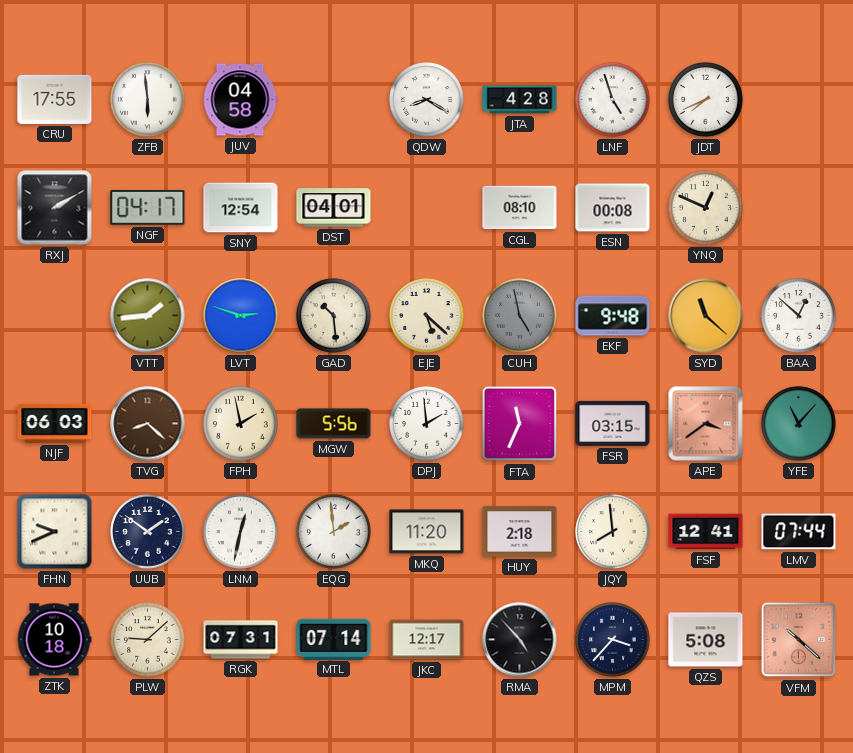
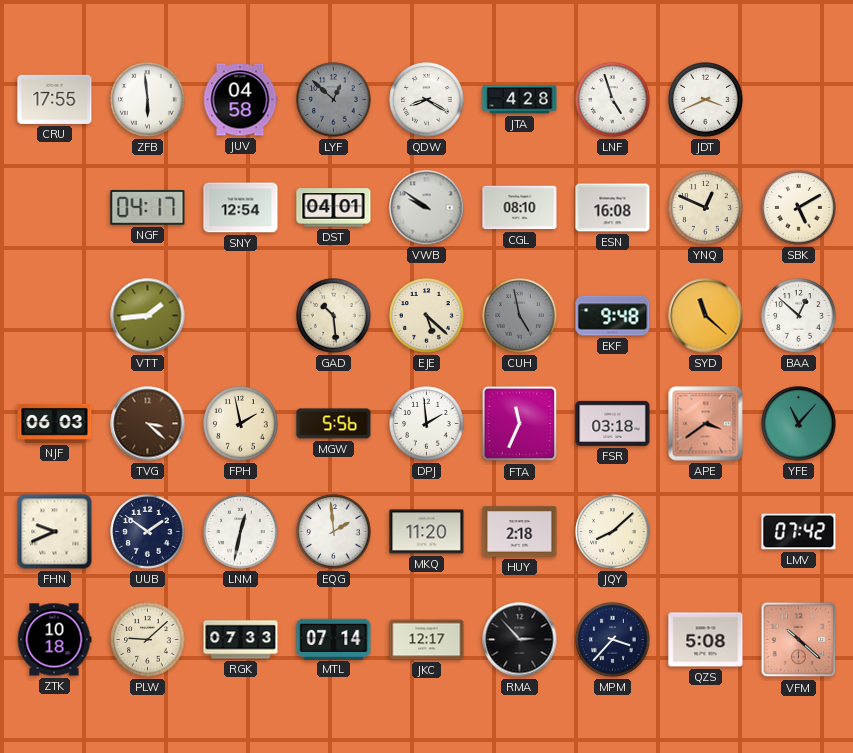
LYF: none -> 12:52 (334, 100)
JDT: 7:41 -> 3:41 (706, 100)
RXJ: 2:10 -> none (55, 208)
VWB: none -> 9:51 (427, 208)
ESN: 00:08 -> 16:08 (613, 208)
SBK: none -> 5:10 (799, 208)
LVT: 2:48 -> none (241, 316)
TVG: 8:22 -> 3:22 (148, 424)
FSR: 03:15 -> 03:18 (613, 423)
JQY: 7:59 -> 8:08 (613, 532)
FSF: 12:41 -> none (706, 532)
LMV: 07:44 -> 07:42 (799, 532)
RGK: 07:31 -> 07:33 (241, 640)
RMA: 4:53 -> 2:53 (520, 640)
